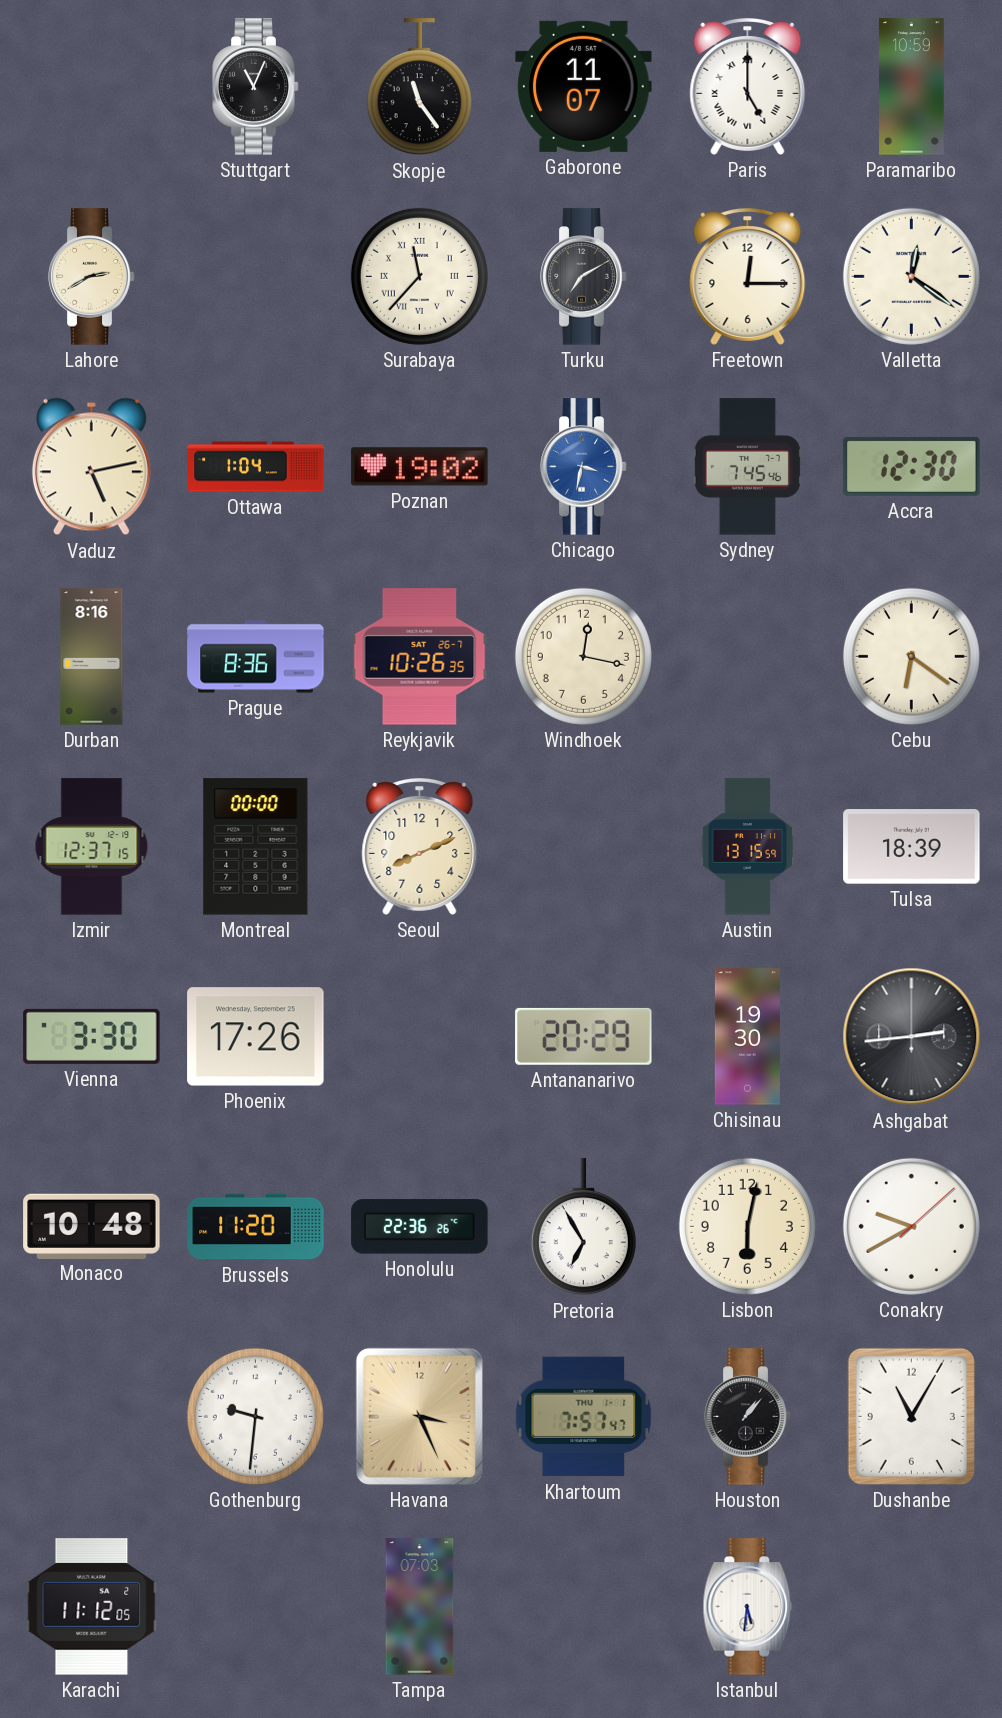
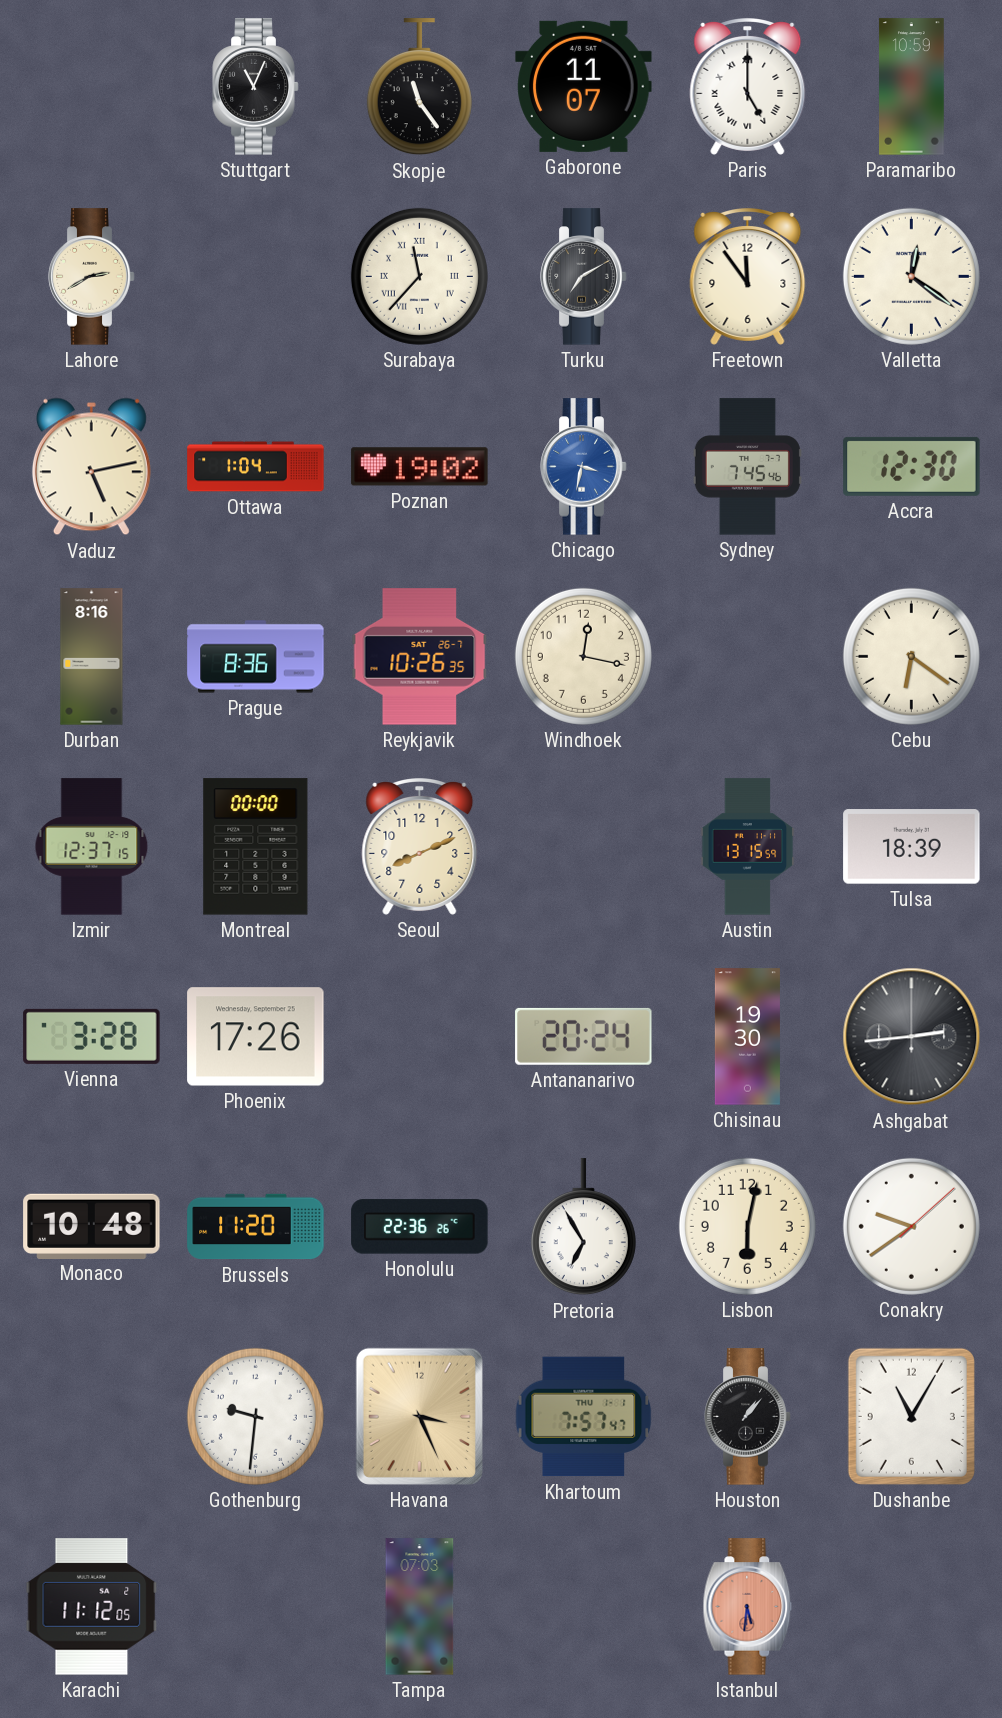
Freetown: 12:15 -> 11:54 (748, 277)
Vienna: 3:30 -> 3:28 (92, 1036)
Antananarivo: 20:29 -> 20:24 (584, 1036)
Conakry: 9:40 -> 9:39 (911, 1226)
Istanbul dial: white -> salmon (748, 1607)
